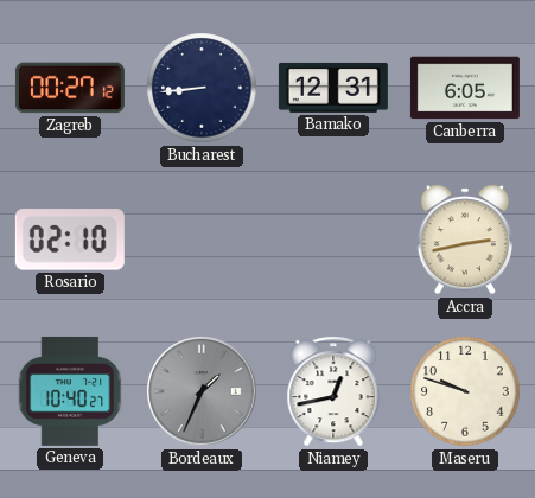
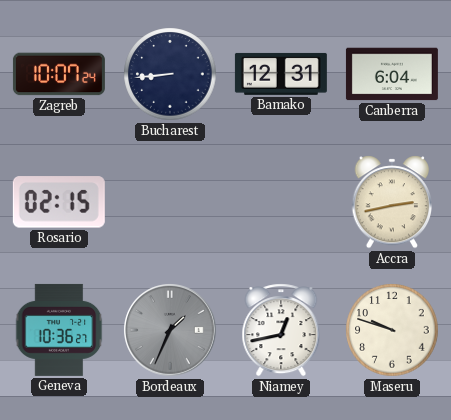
Zagreb: 00:27 -> 10:07 (59, 74)
Canberra: 6:05 -> 6:04 (392, 74)
Rosario: 02:10 -> 02:15 (59, 202)
Geneva: 10:40 -> 10:36 (59, 330)
